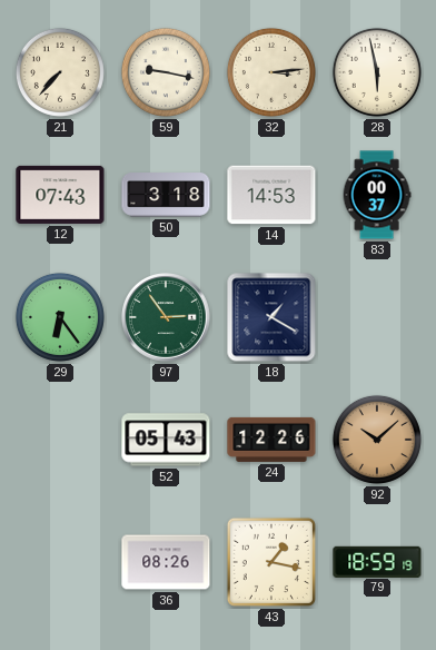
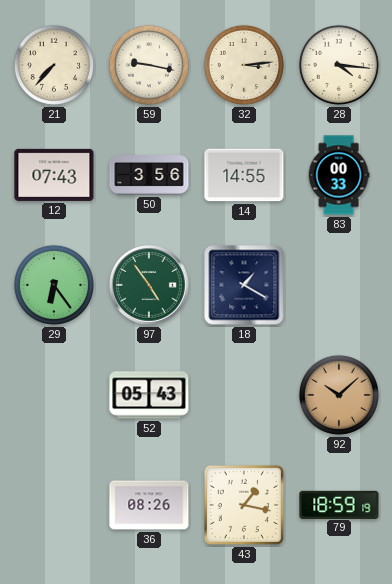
28: 5:58 -> 4:16 (339, 65)
50: 3:18 -> 3:56 (149, 175)
14: 14:53 -> 14:55 (244, 175)
83: 00:37 -> 00:33 (339, 175)
97: 2:54 -> 4:54 (150, 286)
24: 12:26 -> none (271, 440)
